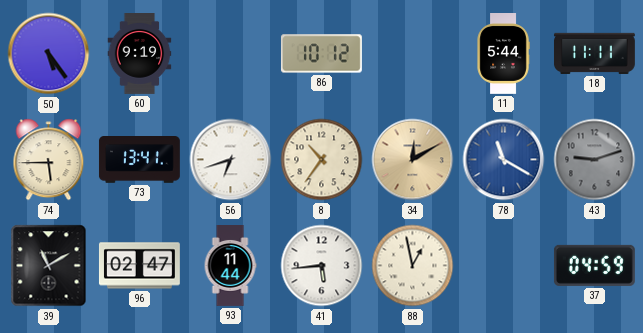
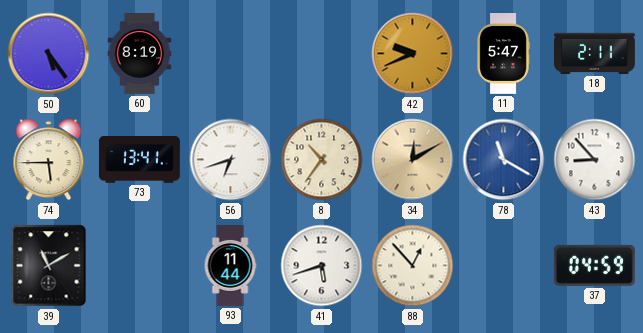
60: 9:19 -> 8:19 (140, 54)
86: 10:12 -> none (321, 54)
42: none -> 9:41 (413, 54)
11: 5:44 -> 5:47 (503, 54)
18: 11:11 -> 2:11 (595, 53)
43: 9:12 -> 8:53 (595, 160)
43 dial: grey -> white (595, 160)
96: 02:47 -> none (139, 266)
41: 5:44 -> 5:42 (322, 266)
88: 12:58 -> 12:53 (413, 266)
